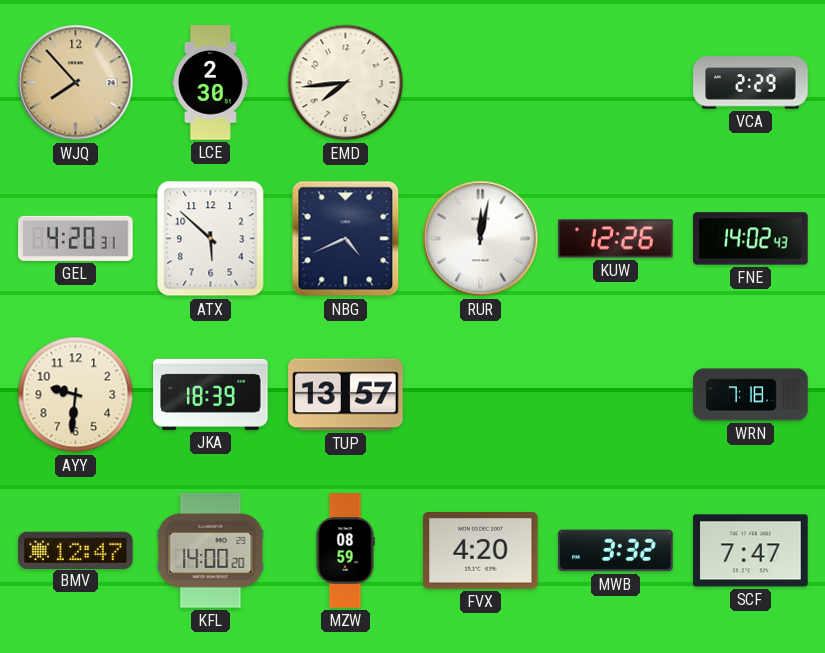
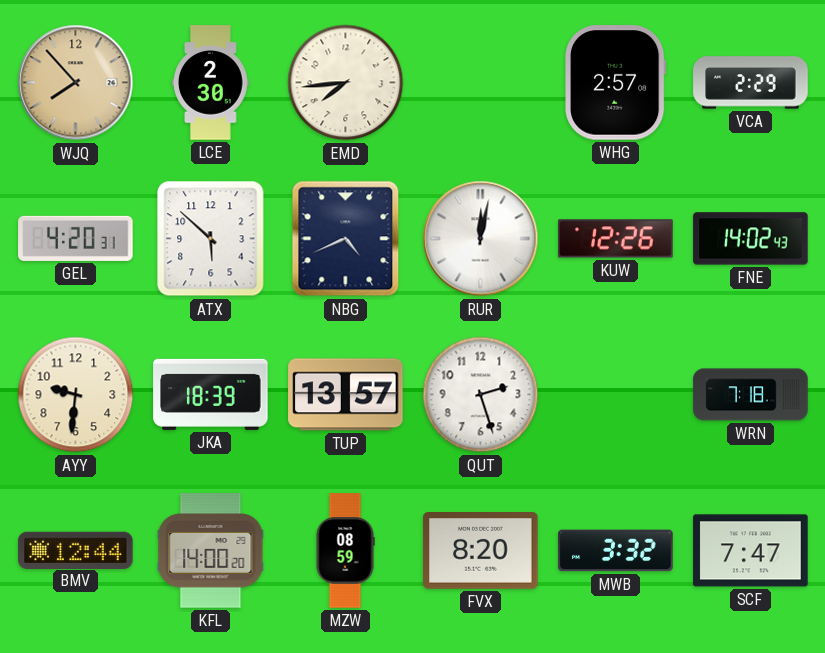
WHG: none -> 2:57 (616, 83)
QUT: none -> 2:27 (481, 395)
BMV: 12:47 -> 12:44 (76, 550)
FVX: 4:20 -> 8:20 (481, 551)
